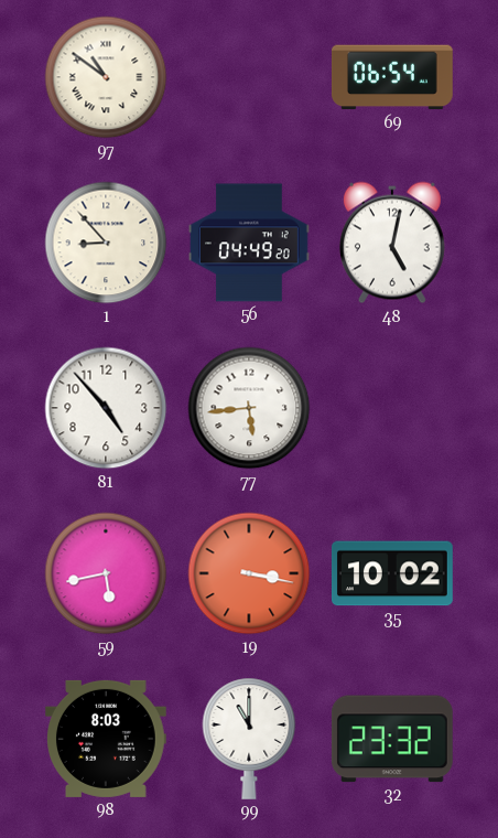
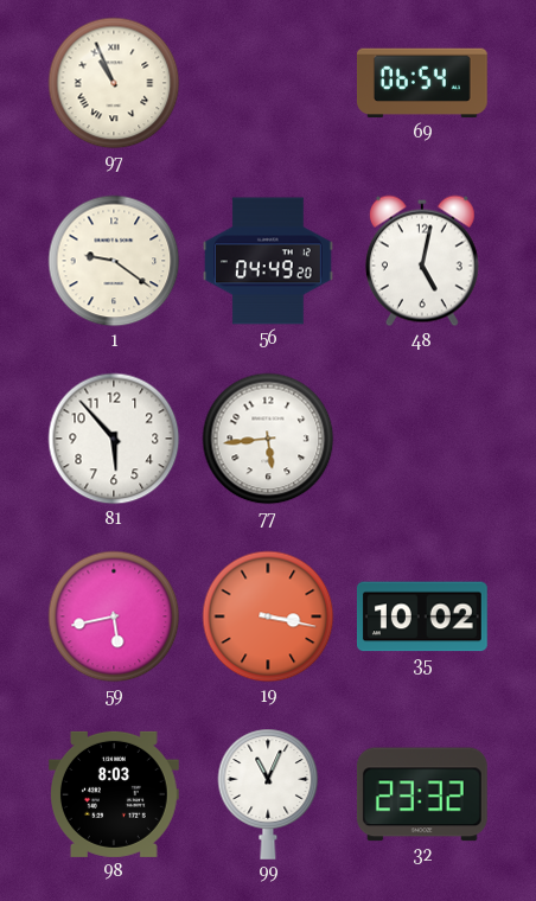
97: 10:51 -> 10:56 (114, 83)
1: 8:53 -> 9:21 (114, 261)
81: 4:53 -> 5:53 (114, 439)
99: 11:00 -> 11:04 (268, 794)
